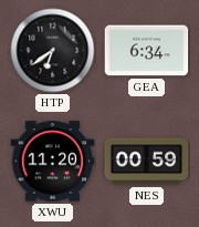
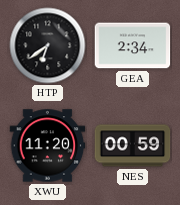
GEA: 6:34 -> 2:34 (133, 46)
